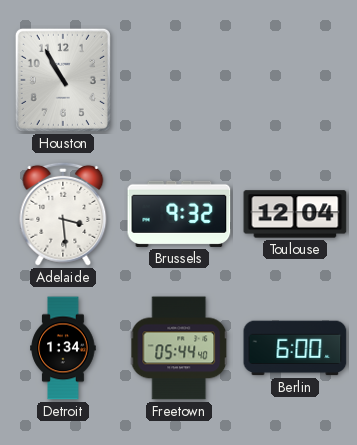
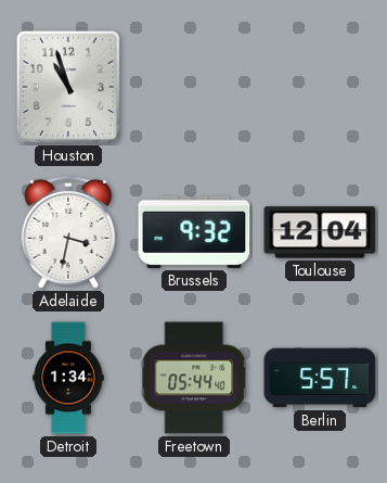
Houston: 10:55 -> 10:57 (68, 87)
Adelaide: 3:29 -> 3:32 (68, 232)
Berlin: 6:00 -> 5:57 (320, 378)
